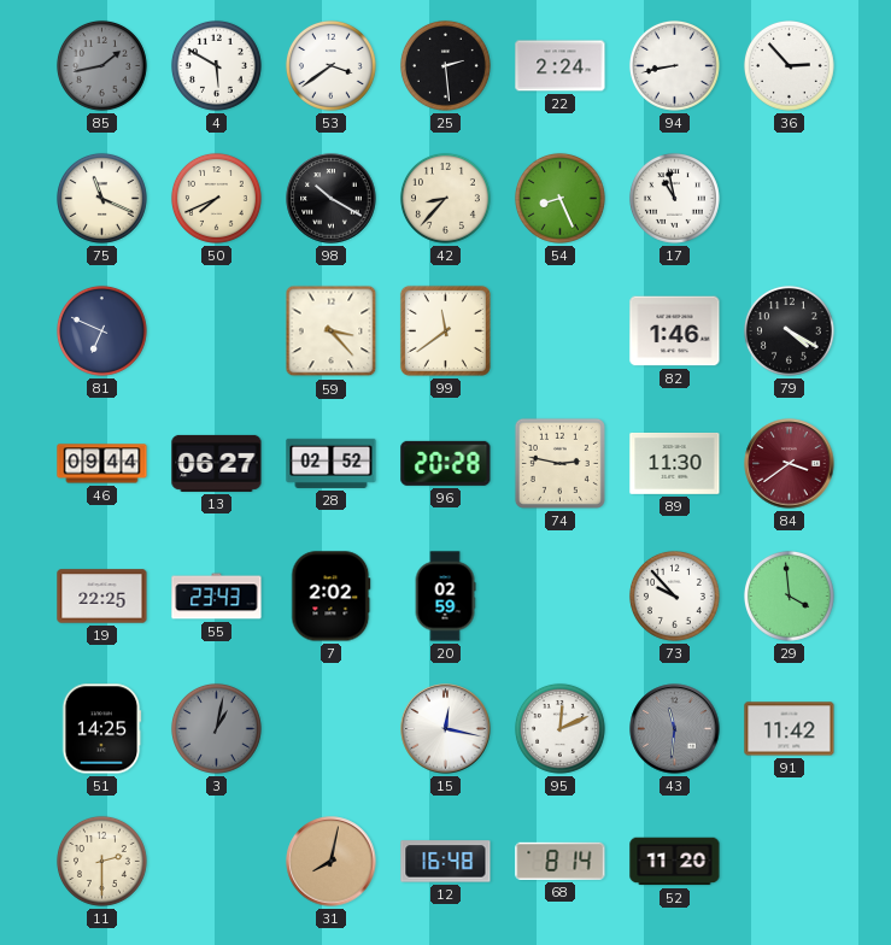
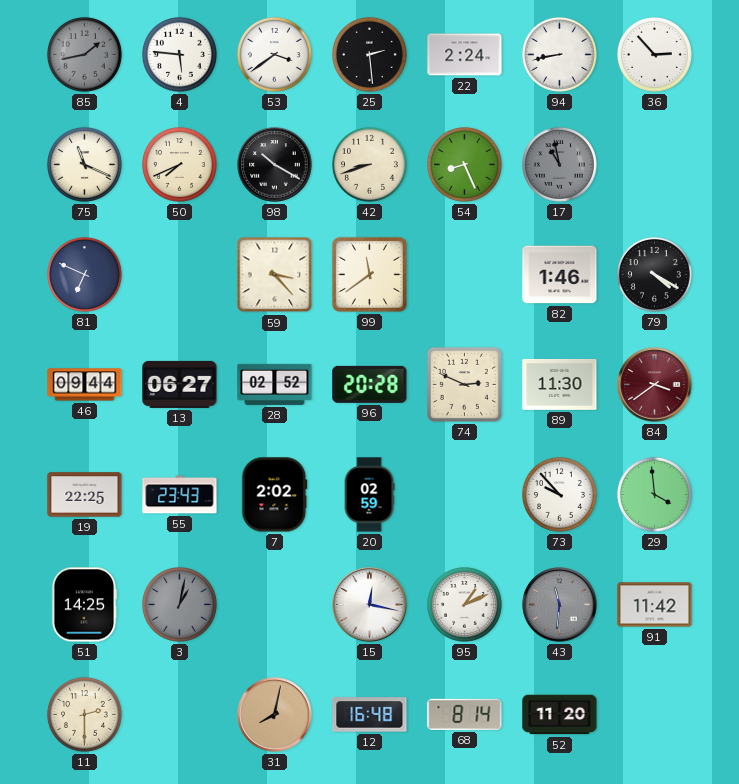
4: 5:50 -> 5:46 (180, 55)
42: 8:37 -> 8:42 (370, 165)
17 dial: white -> grey (560, 165)
74: 2:47 -> 2:49 (464, 384)
95: 12:11 -> 1:11 (465, 605)
